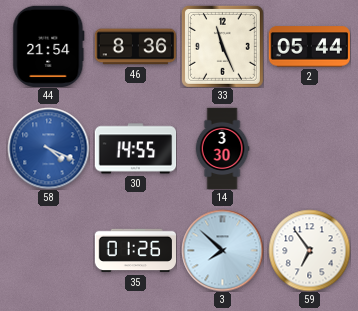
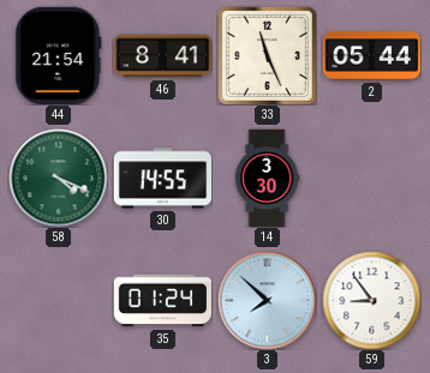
46: 8:36 -> 8:41 (162, 56)
58 dial: blue -> green (58, 178)
35: 01:26 -> 01:24 (162, 301)
59: 6:54 -> 8:54 (371, 300)
